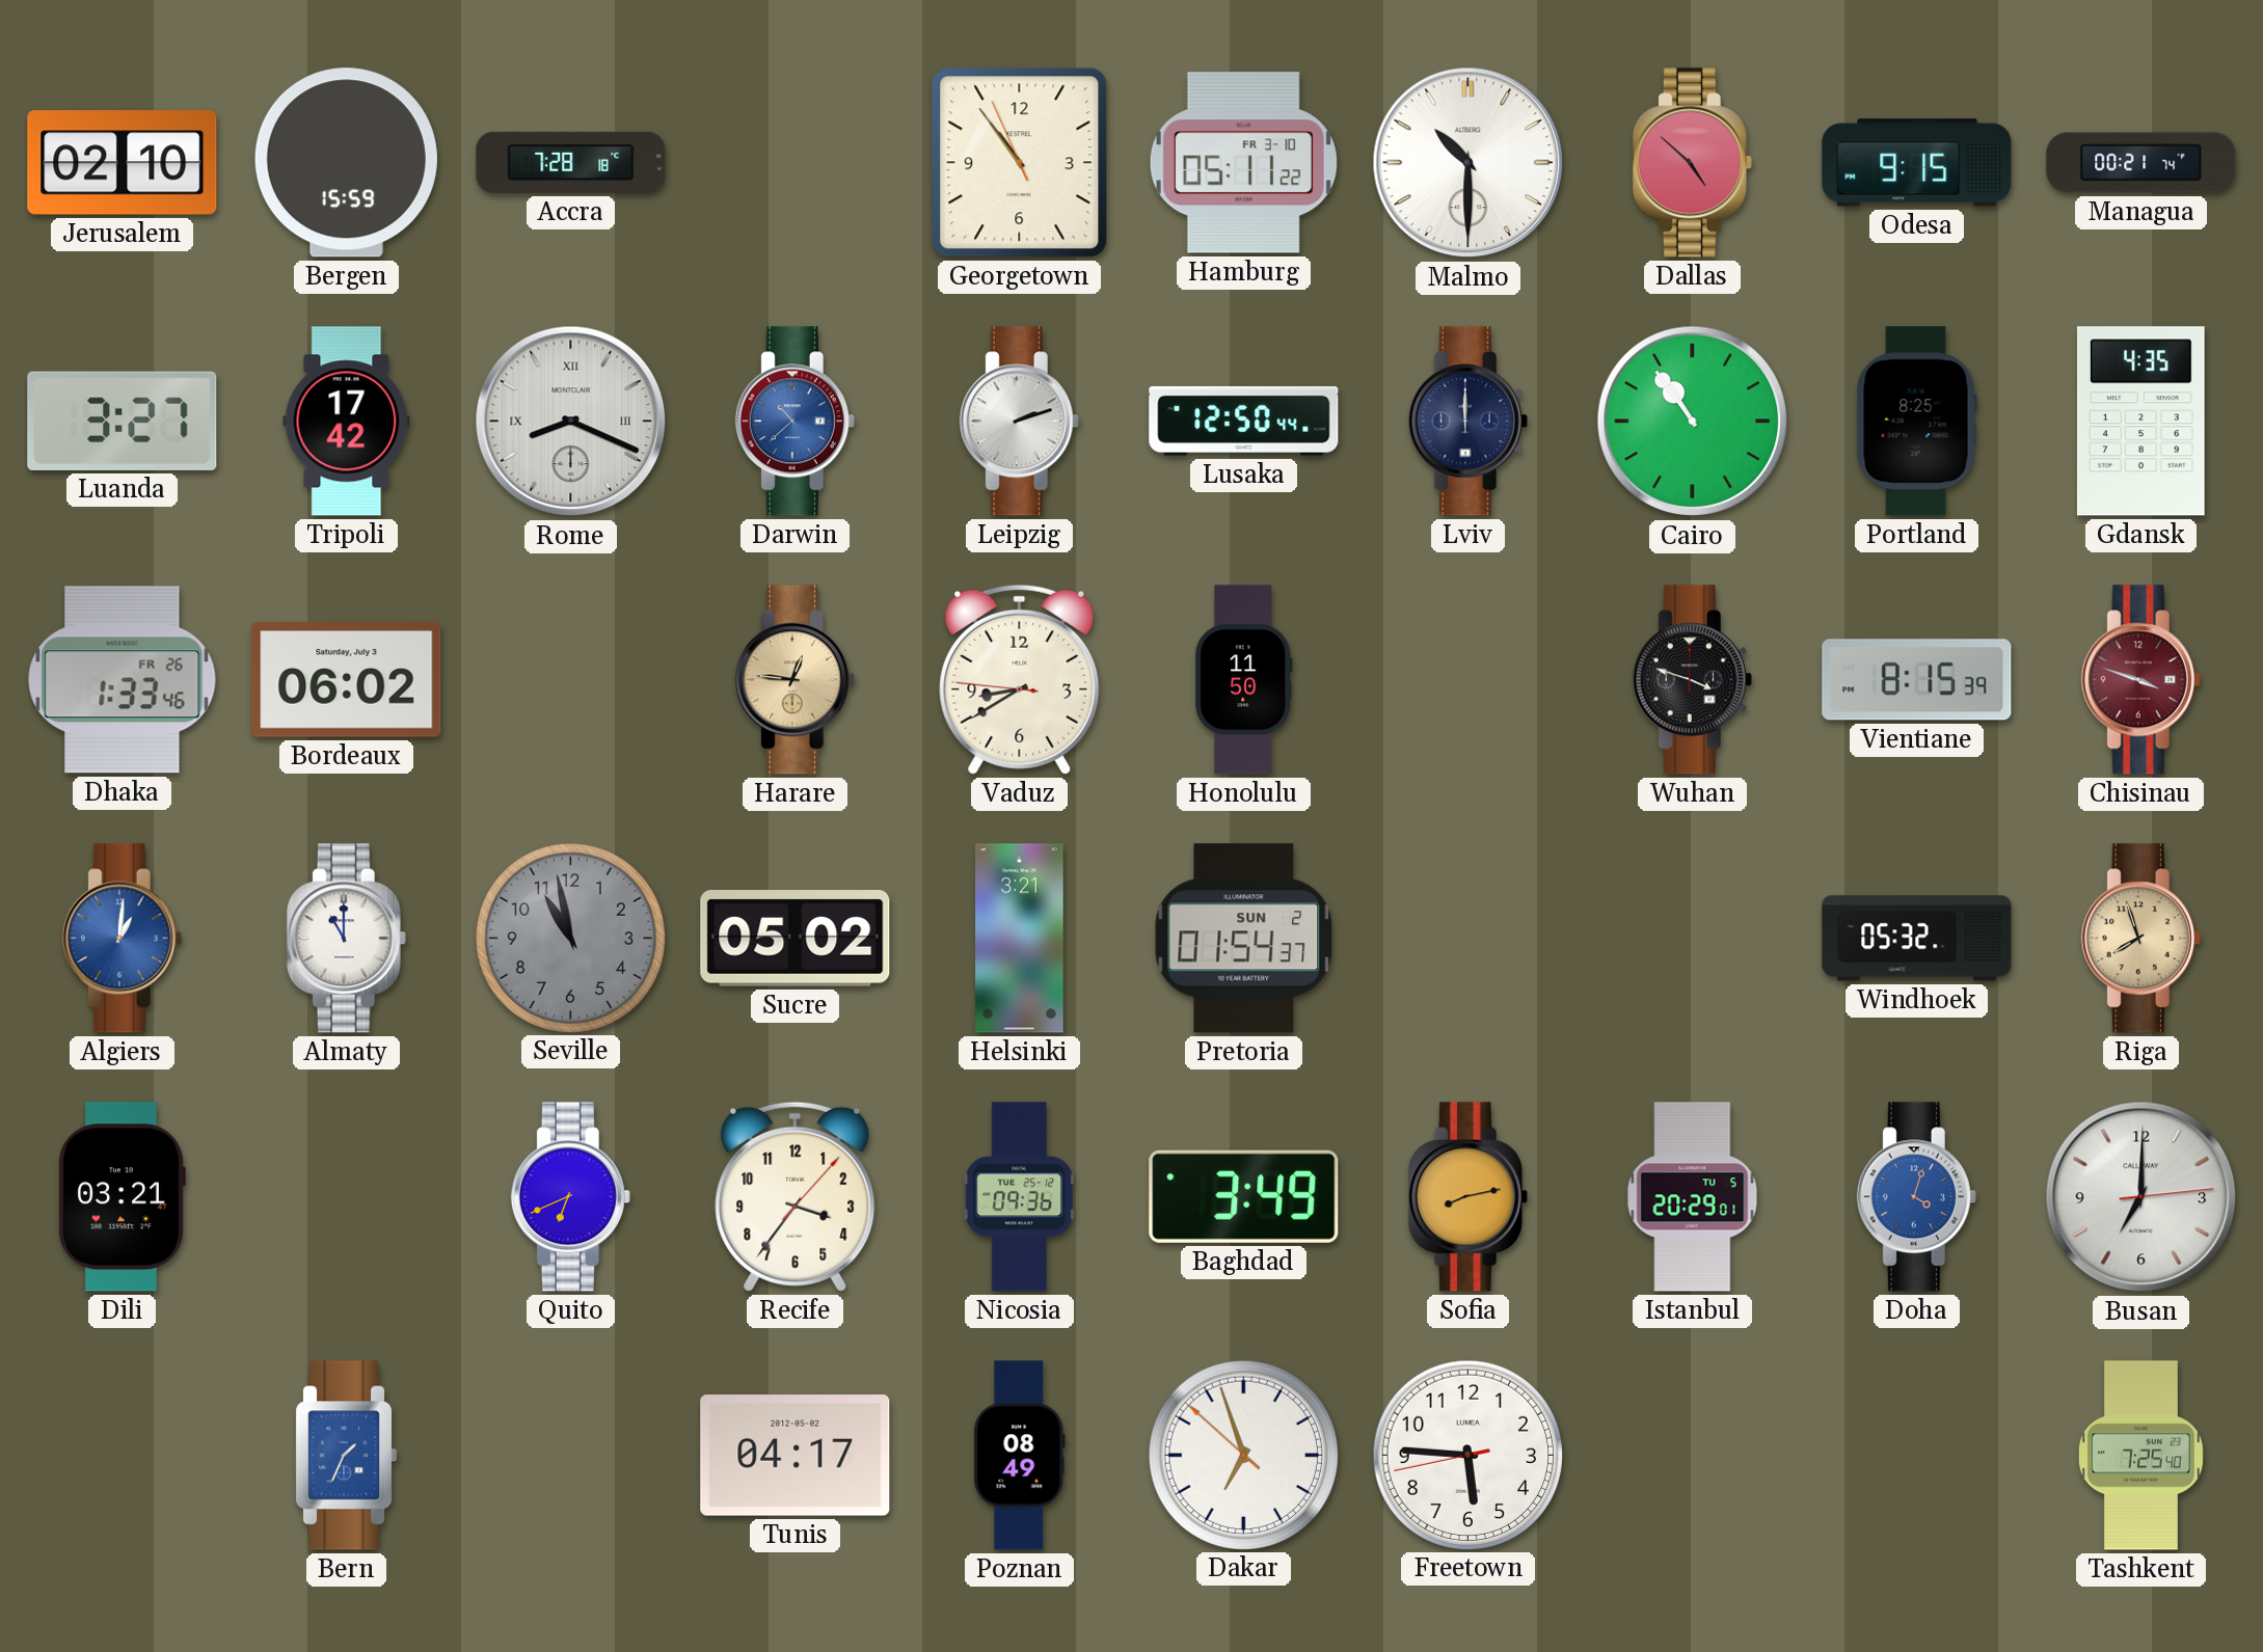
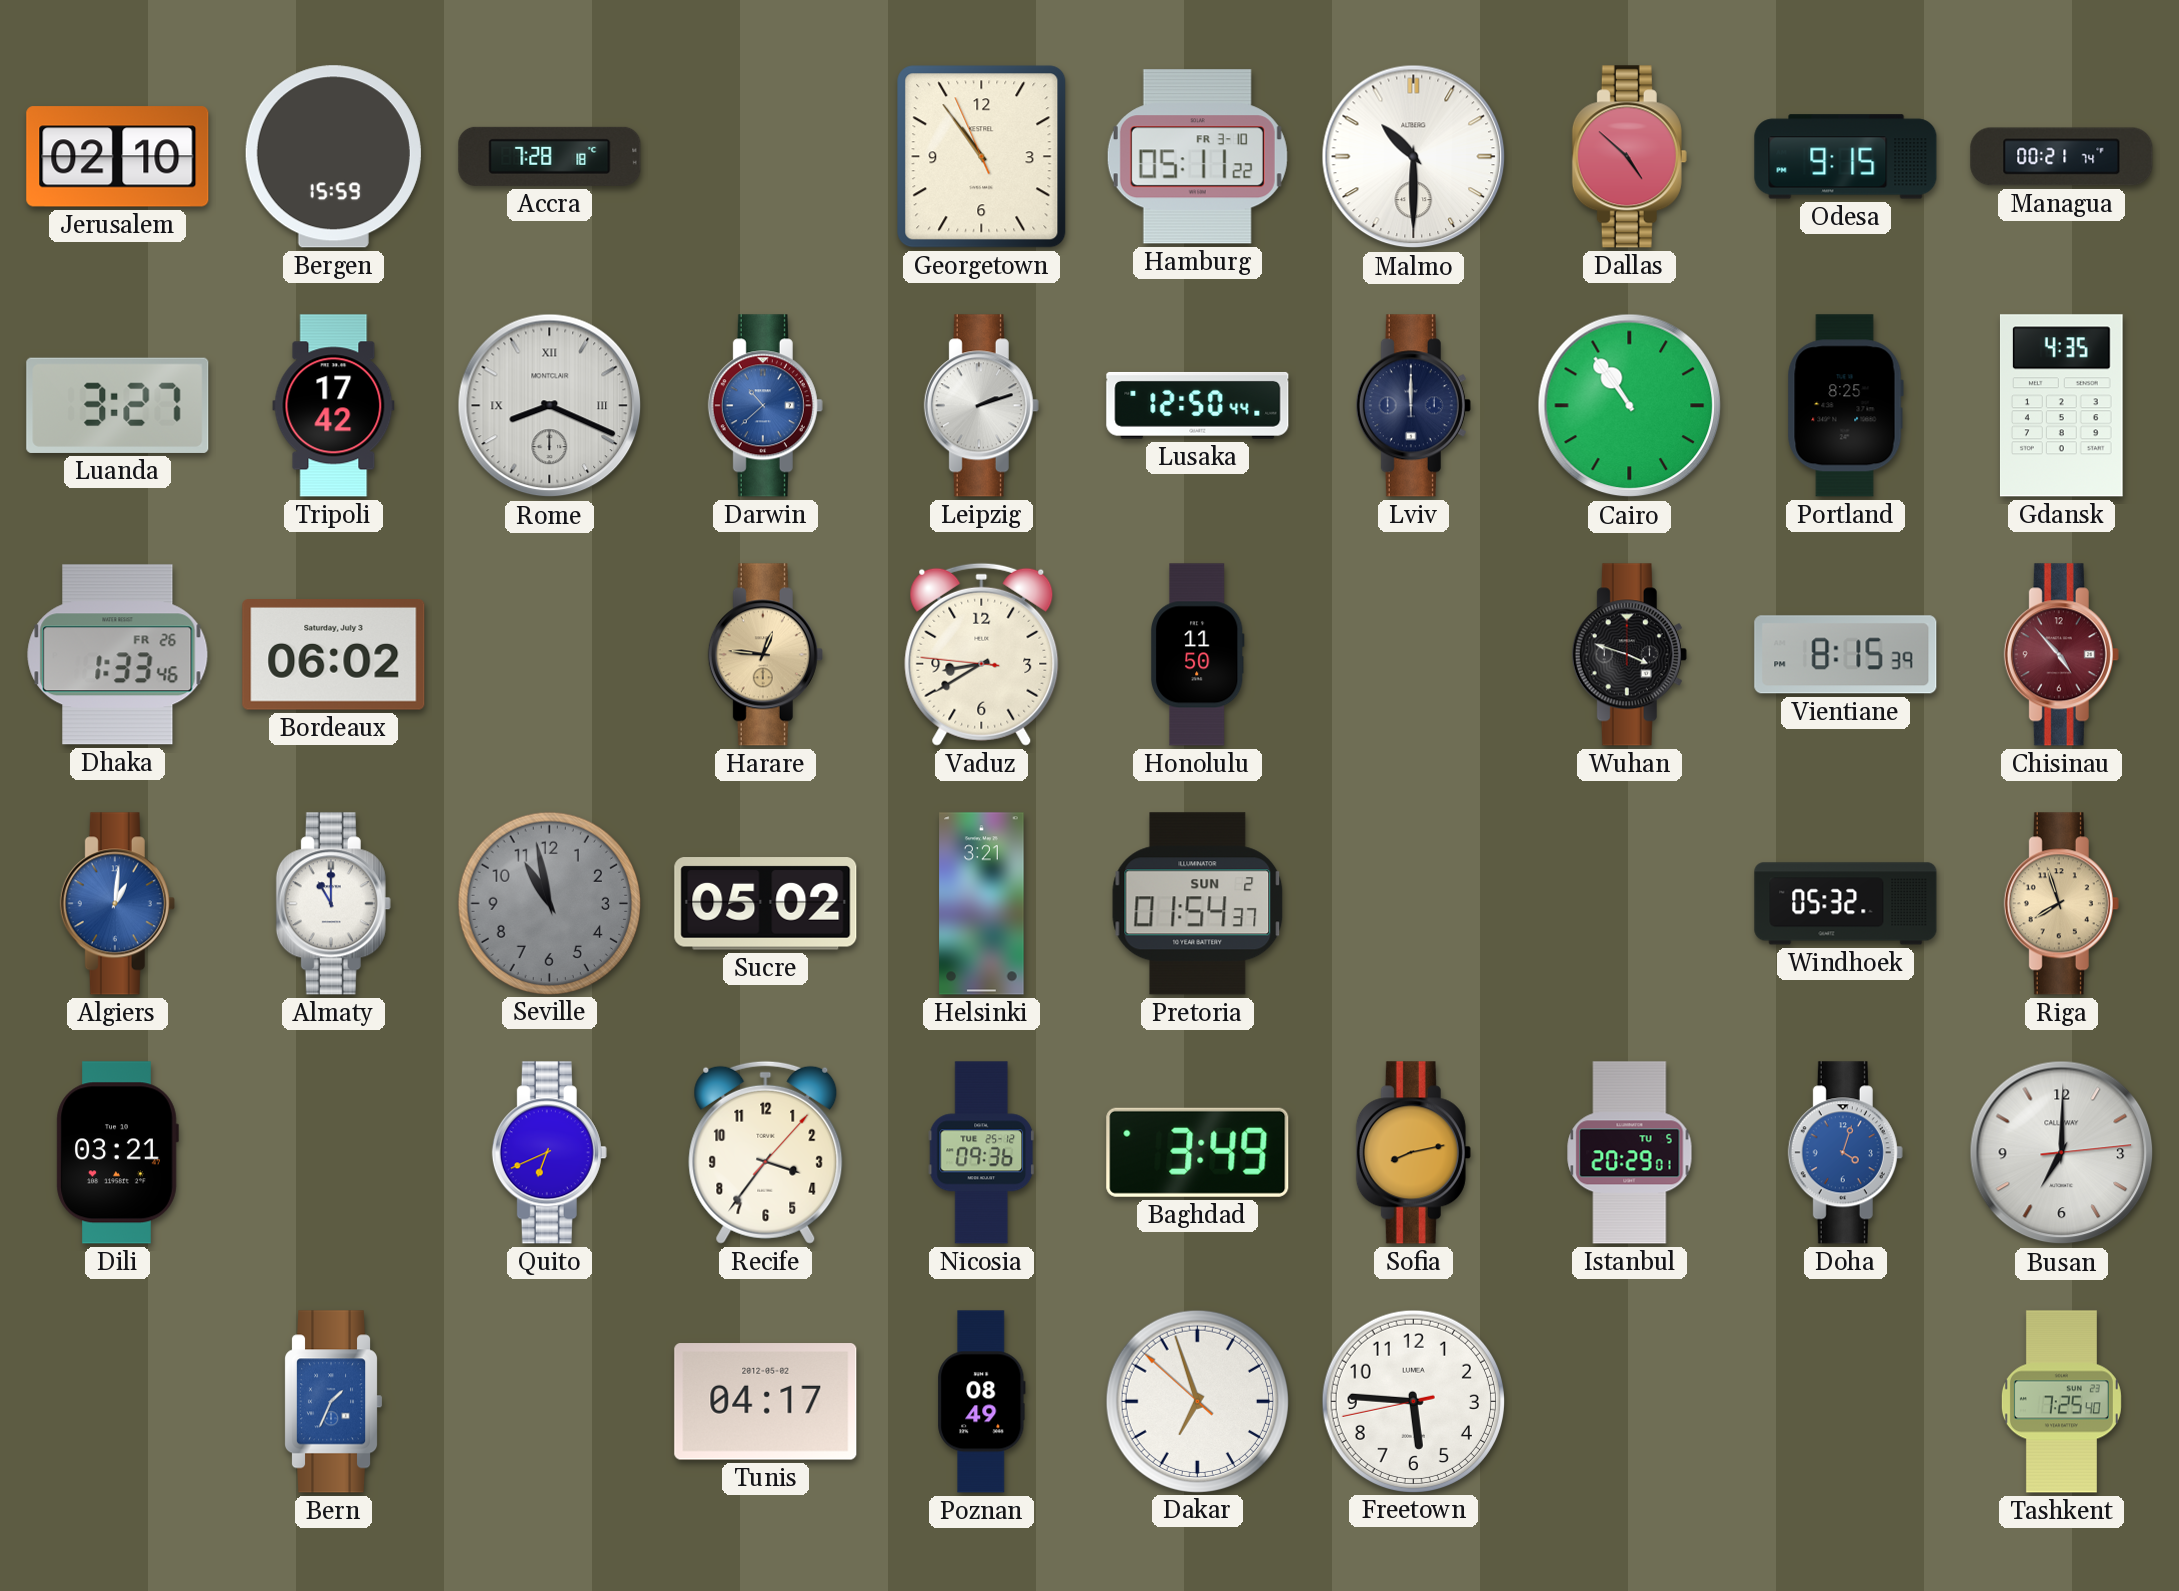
Chisinau: 3:48 -> 4:53 (2061, 655)
